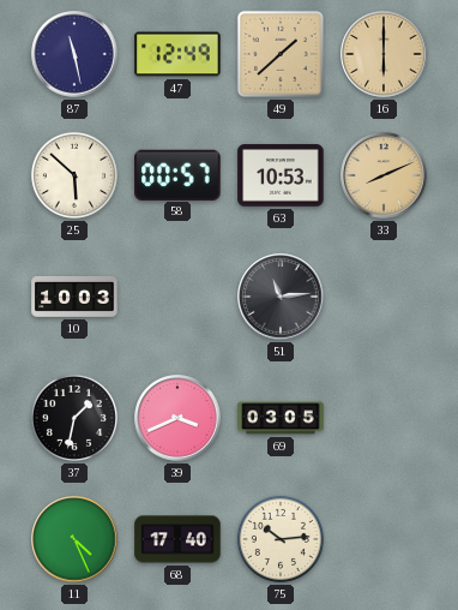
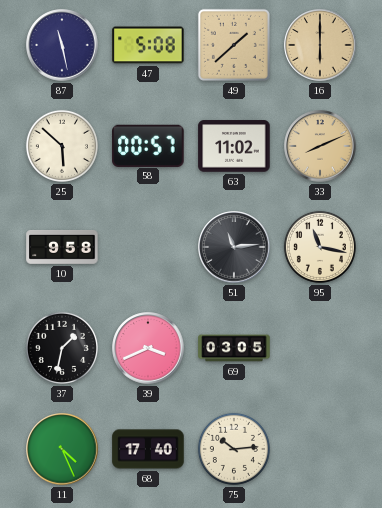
47: 12:49 -> 5:08 (148, 45)
63: 10:53 -> 11:02 (234, 146)
10: 10:03 -> 9:58 (62, 247)
95: none -> 11:17 (320, 247)
